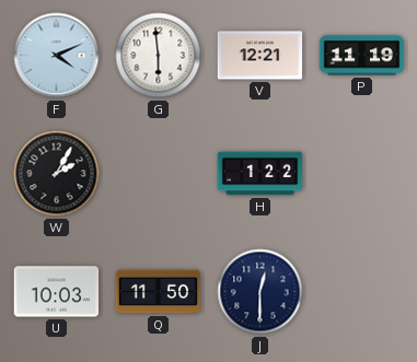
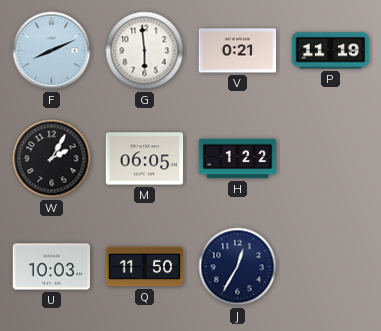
F: 4:11 -> 8:11 (52, 51)
V: 12:21 -> 0:21 (238, 51)
M: none -> 06:05 (145, 159)
J: 12:30 -> 12:35 (238, 267)
